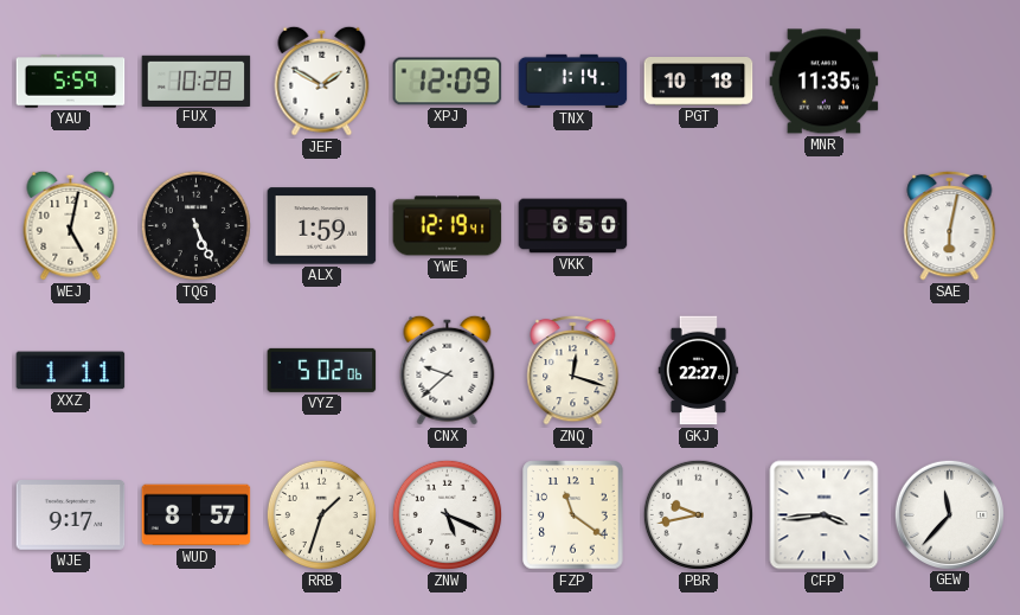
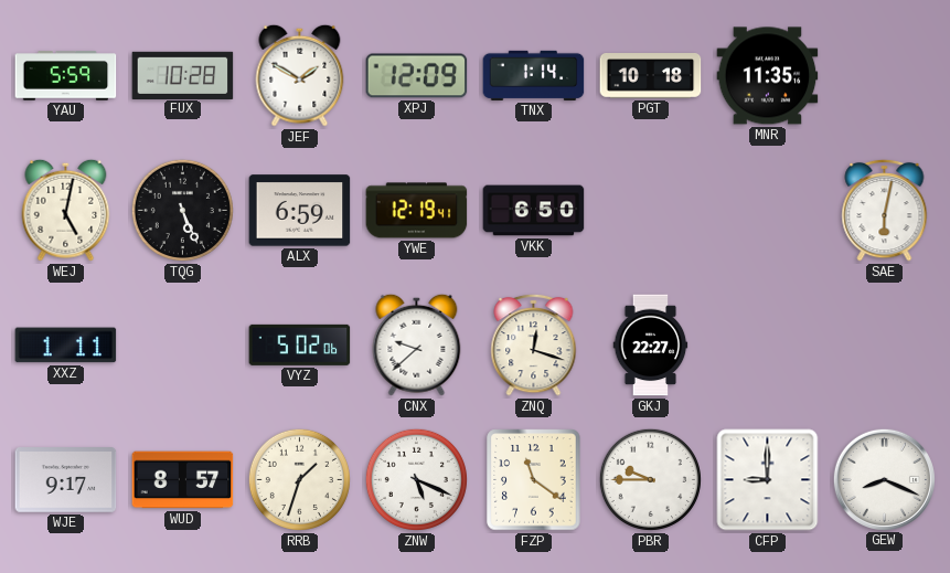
ALX: 1:59 -> 6:59 (300, 211)
PBR: 9:43 -> 9:45 (650, 479)
CFP: 3:44 -> 9:00 (768, 480)
GEW: 11:37 -> 8:19 (884, 479)
